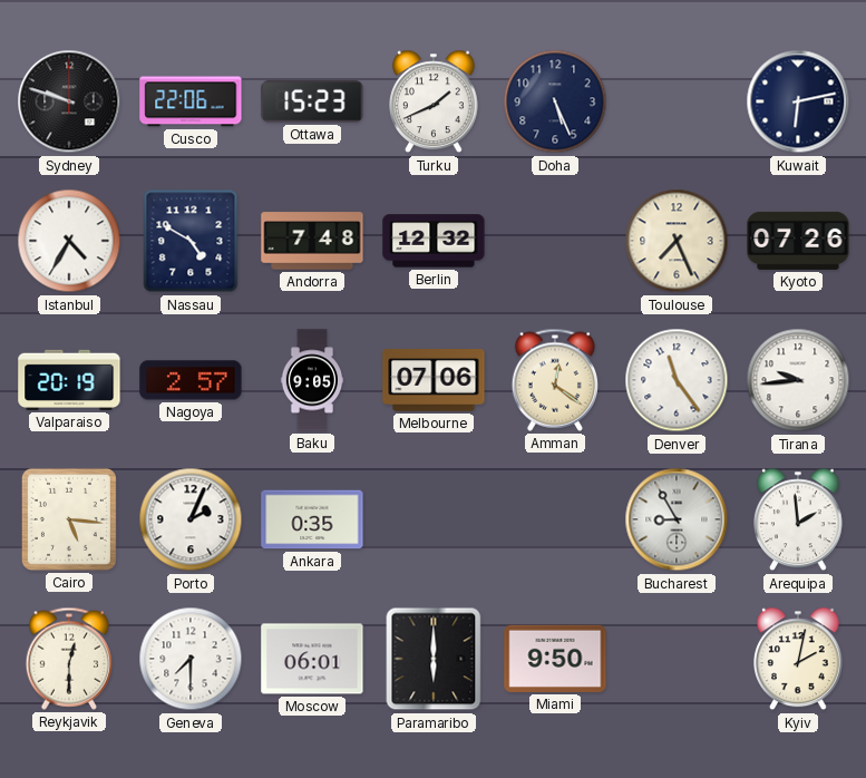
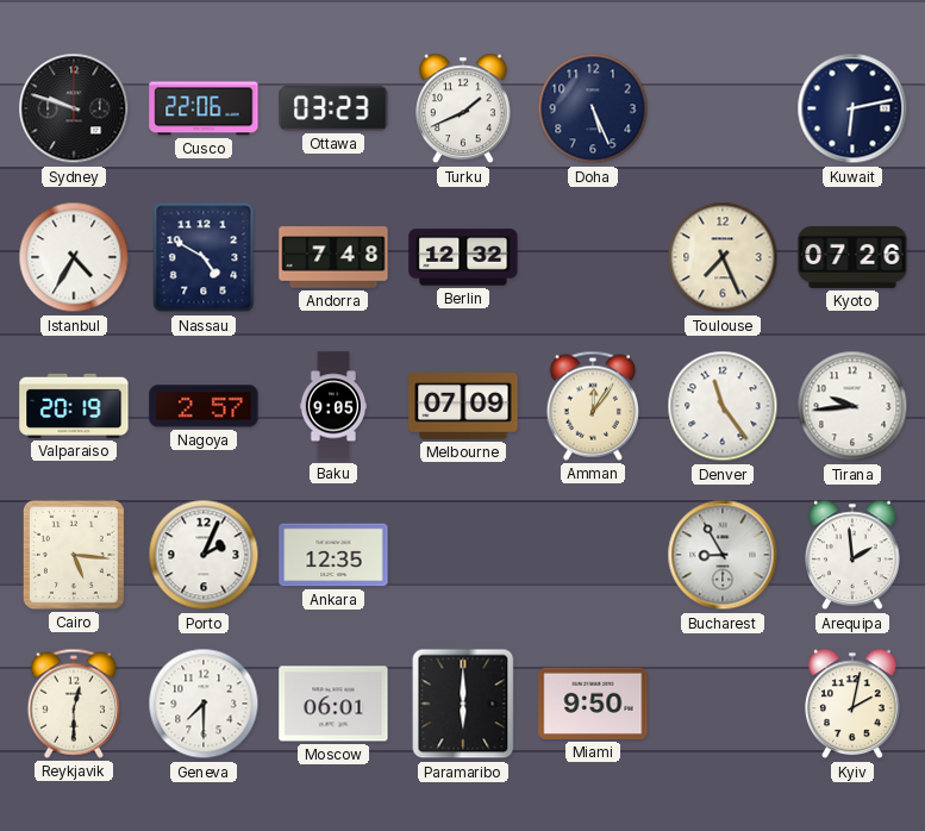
Ottawa: 15:23 -> 03:23 (333, 108)
Melbourne: 07:06 -> 07:09 (463, 407)
Amman: 12:21 -> 12:06 (592, 406)
Ankara: 0:35 -> 12:35 (333, 555)
